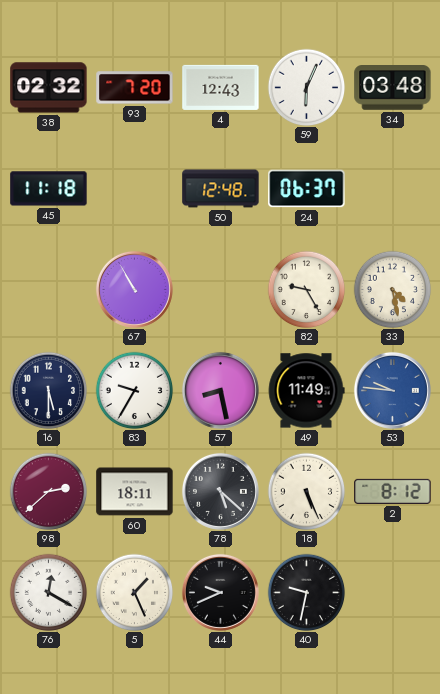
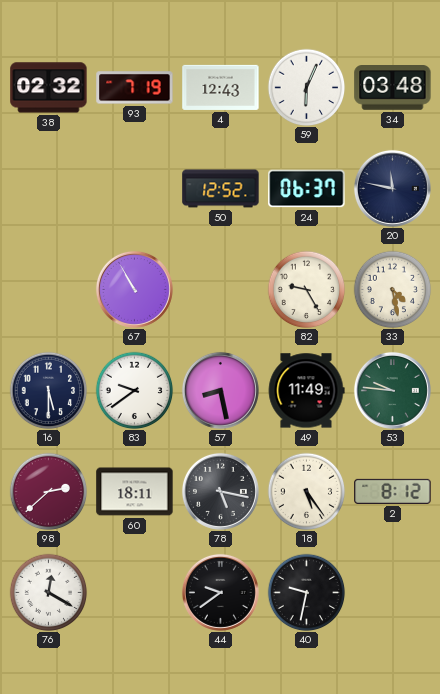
93: 7:20 -> 7:19 (135, 88)
45: 11:18 -> none (49, 189)
50: 12:48 -> 12:52 (221, 189)
20: none -> 11:47 (392, 188)
83: 9:35 -> 9:39 (134, 390)
53 dial: blue -> green (392, 390)
78: 5:22 -> 5:17 (220, 491)
18: 5:26 -> 5:24 (306, 491)
5: 1:26 -> none (134, 592)
44: 9:41 -> 9:39 (220, 592)
